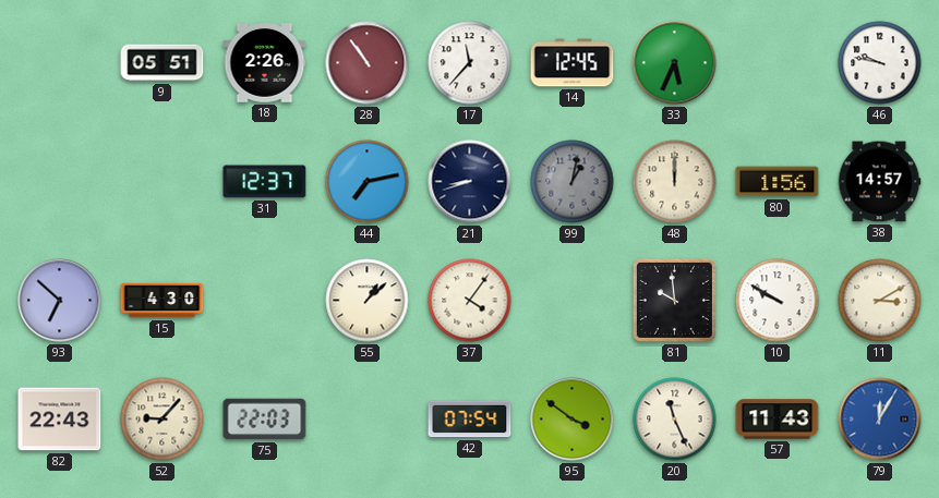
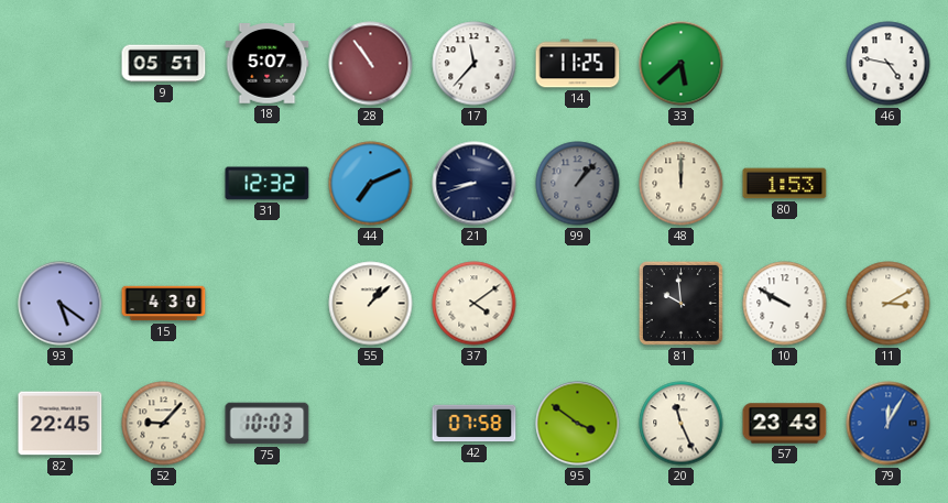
18: 2:26 -> 5:07 (268, 64)
14: 12:45 -> 11:25 (578, 64)
33: 5:34 -> 5:38 (682, 64)
46: 9:47 -> 4:47 (889, 64)
31: 12:37 -> 12:32 (268, 184)
44: 7:13 -> 7:11 (371, 184)
99: 1:02 -> 1:07 (578, 184)
80: 1:56 -> 1:53 (785, 184)
38: 14:57 -> none (879, 182)
93: 6:52 -> 5:21 (61, 304)
37: 4:06 -> 4:09 (475, 304)
82: 22:43 -> 22:45 (61, 424)
75: 22:03 -> 10:03 (268, 424)
42: 07:54 -> 07:58 (475, 424)
57: 11:43 -> 23:43 (785, 424)
